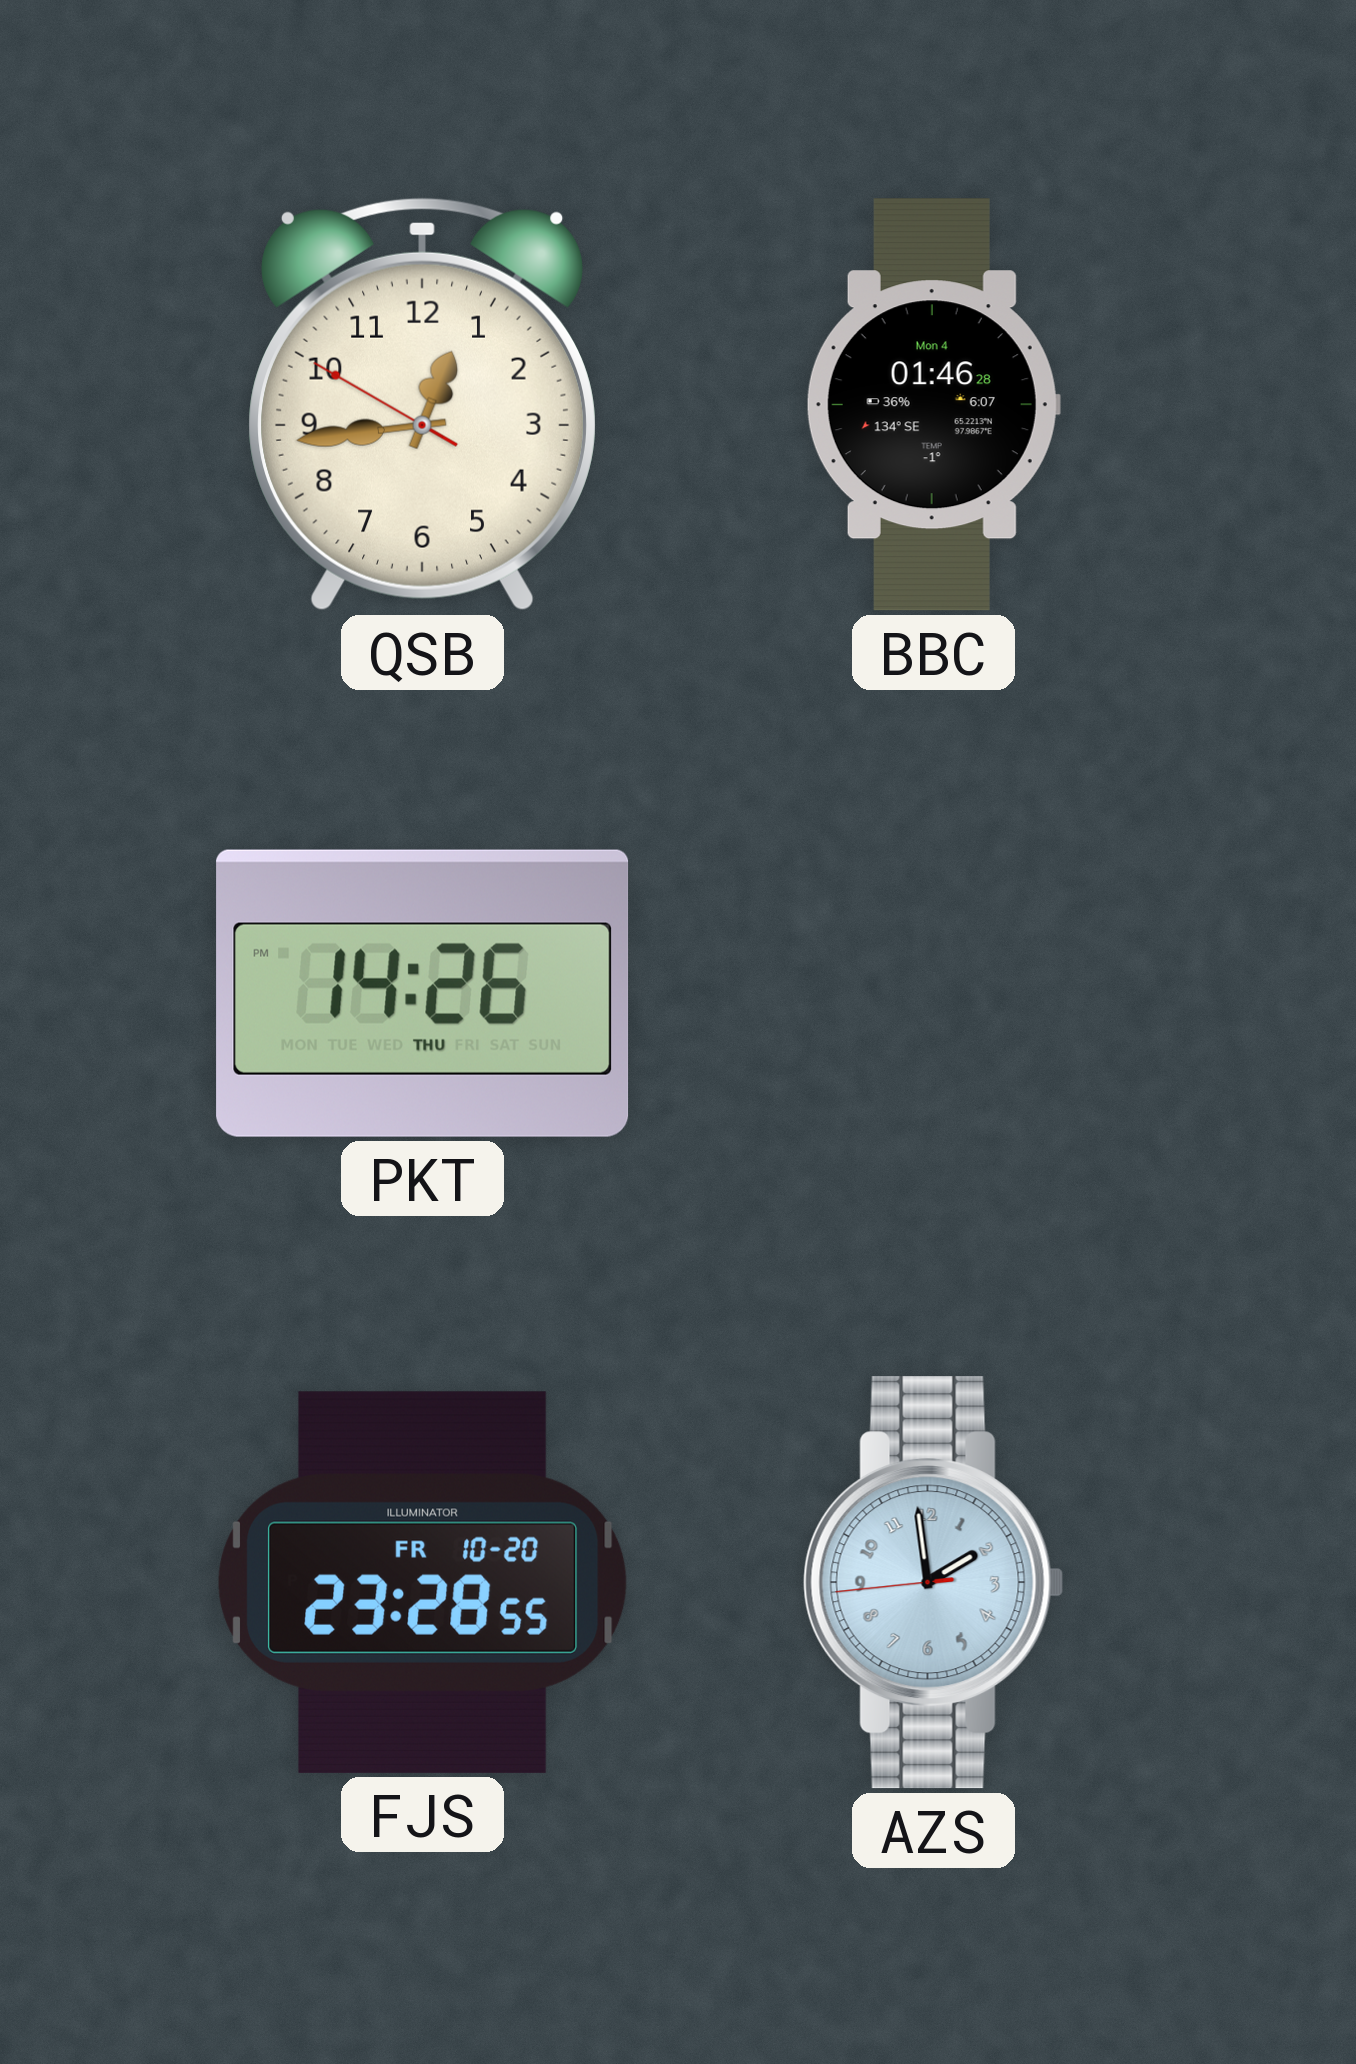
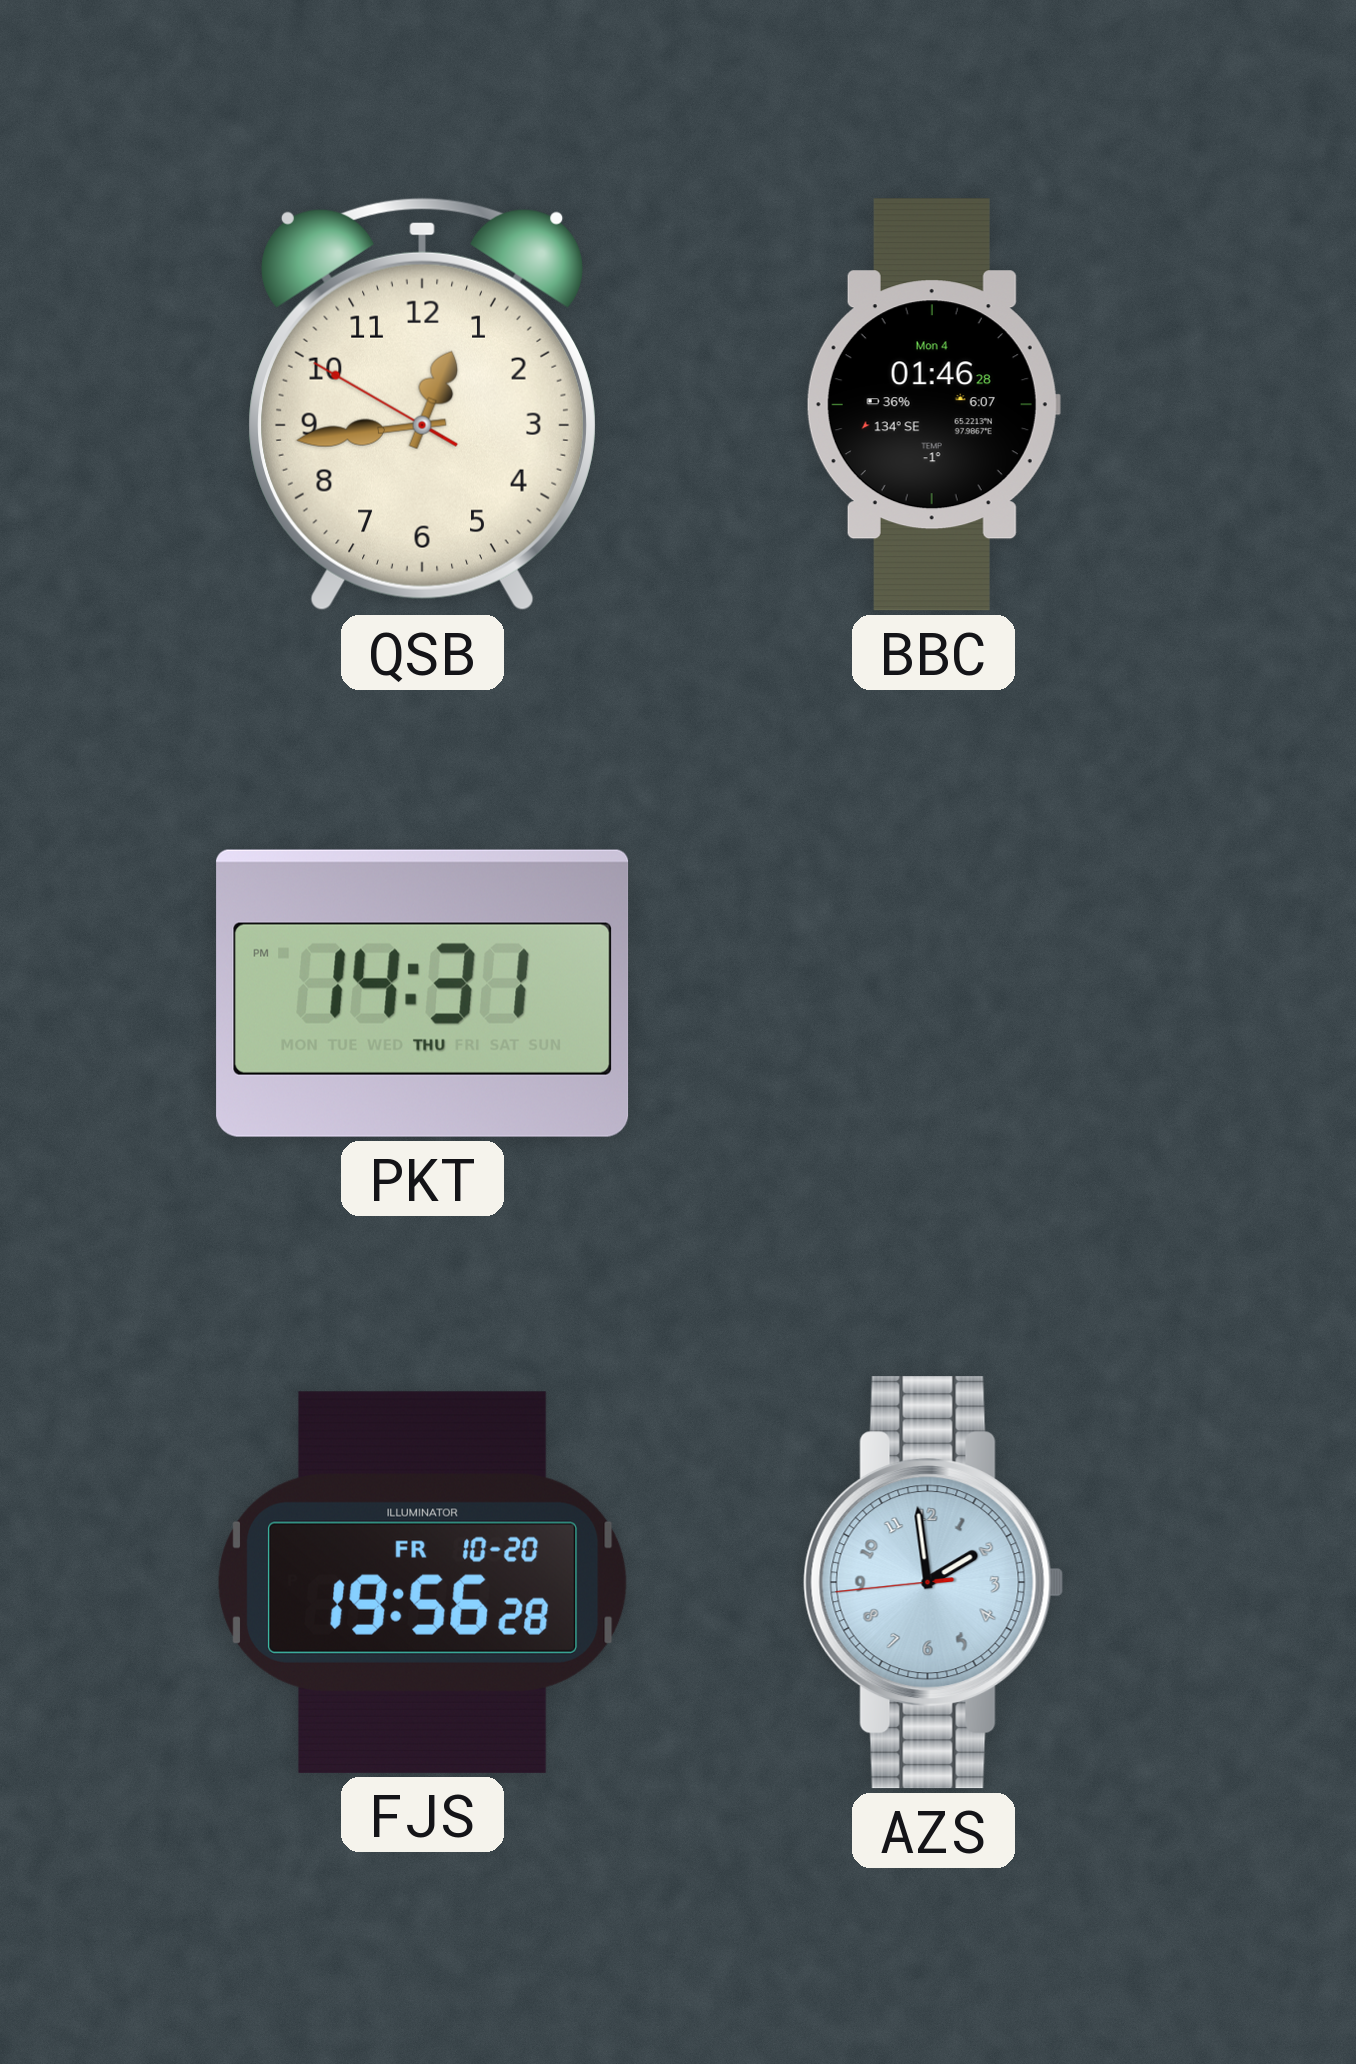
PKT: 14:26 -> 14:31 (423, 993)
FJS: 23:28 -> 19:56 (422, 1582)
